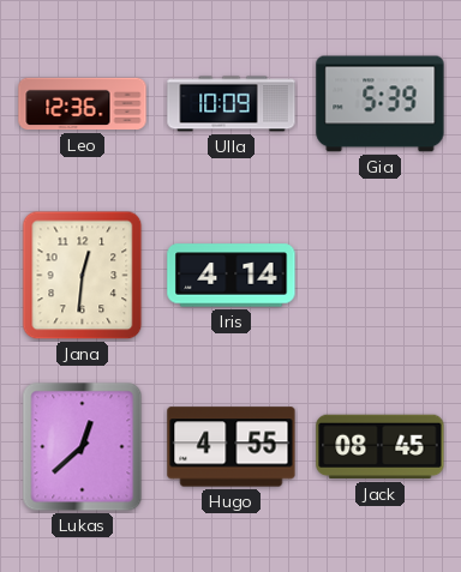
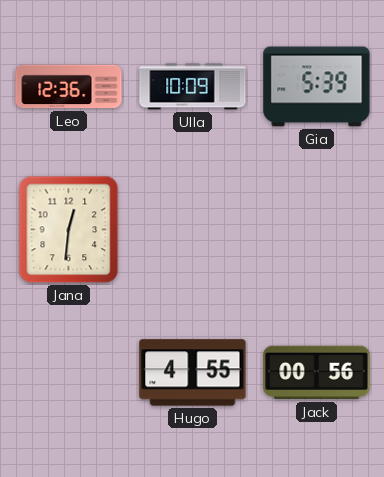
Iris: 4:14 -> none (232, 276)
Lukas: 12:38 -> none (83, 447)
Jack: 08:45 -> 00:56 (317, 373)
